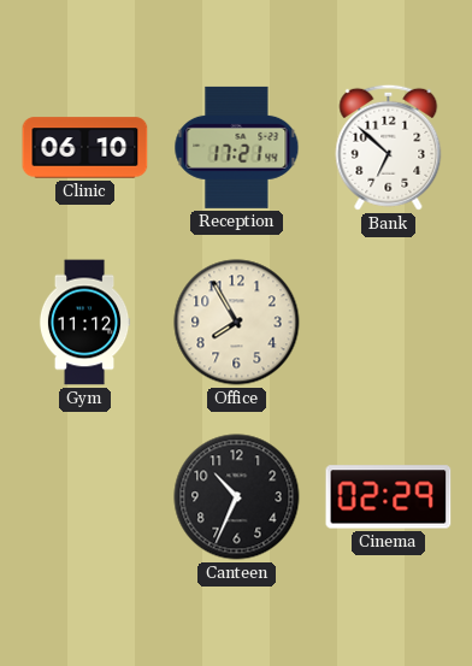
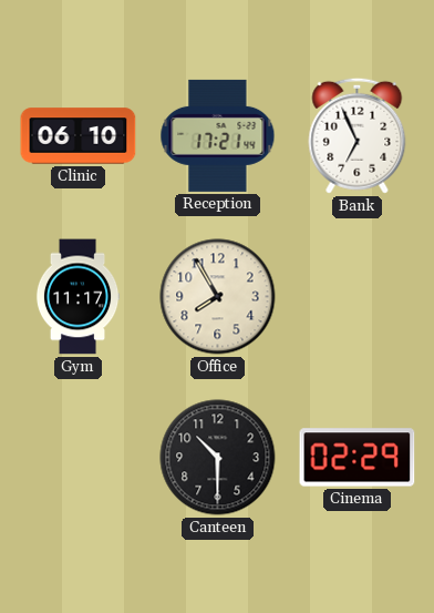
Bank: 6:52 -> 6:56 (358, 135)
Gym: 11:12 -> 11:17 (77, 297)
Canteen: 10:34 -> 10:30 (218, 458)
